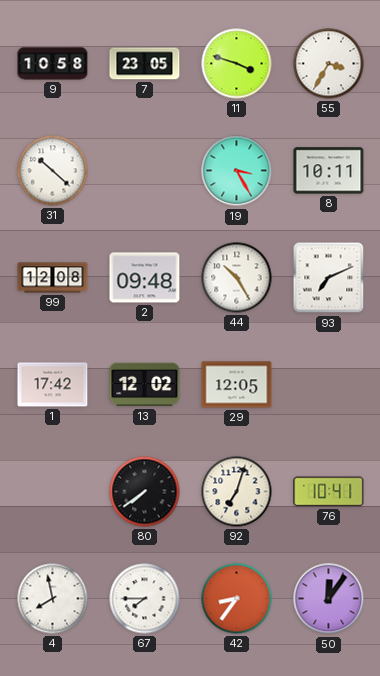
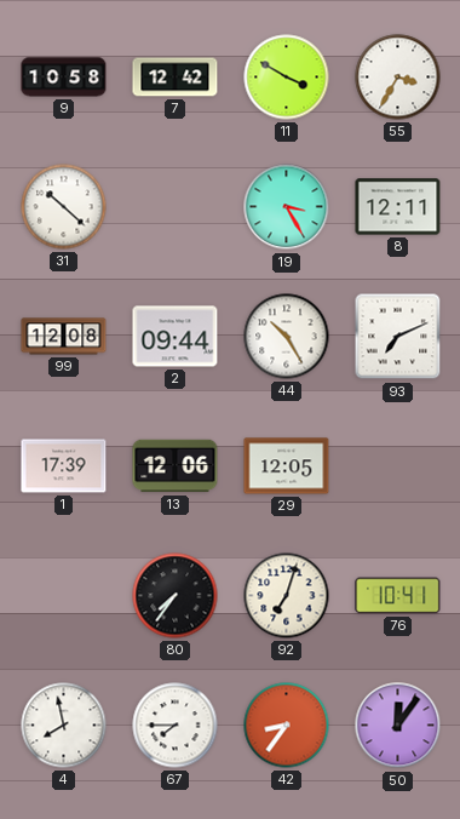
7: 23:05 -> 12:42 (176, 78)
11: 3:48 -> 3:50 (287, 78)
8: 10:11 -> 12:11 (398, 207)
2: 09:48 -> 09:44 (176, 337)
1: 17:42 -> 17:39 (64, 466)
13: 12:02 -> 12:06 (176, 466)
80: 7:39 -> 7:36 (176, 596)
